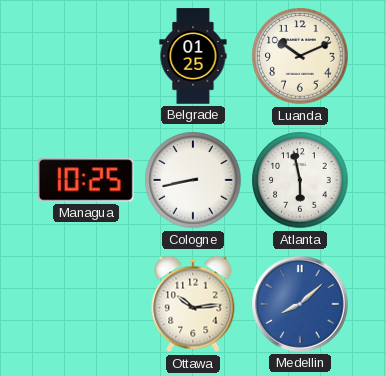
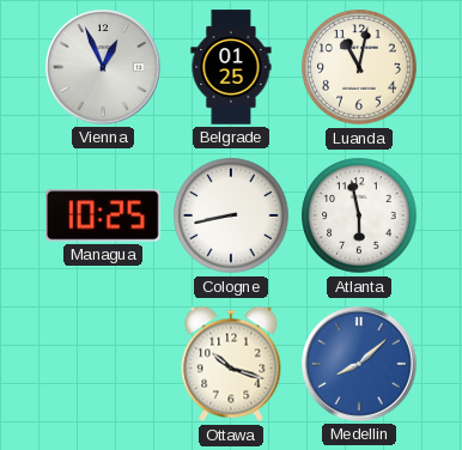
Vienna: none -> 12:56 (104, 68)
Luanda: 10:11 -> 11:02 (359, 67)
Ottawa: 10:14 -> 10:18 (231, 364)
